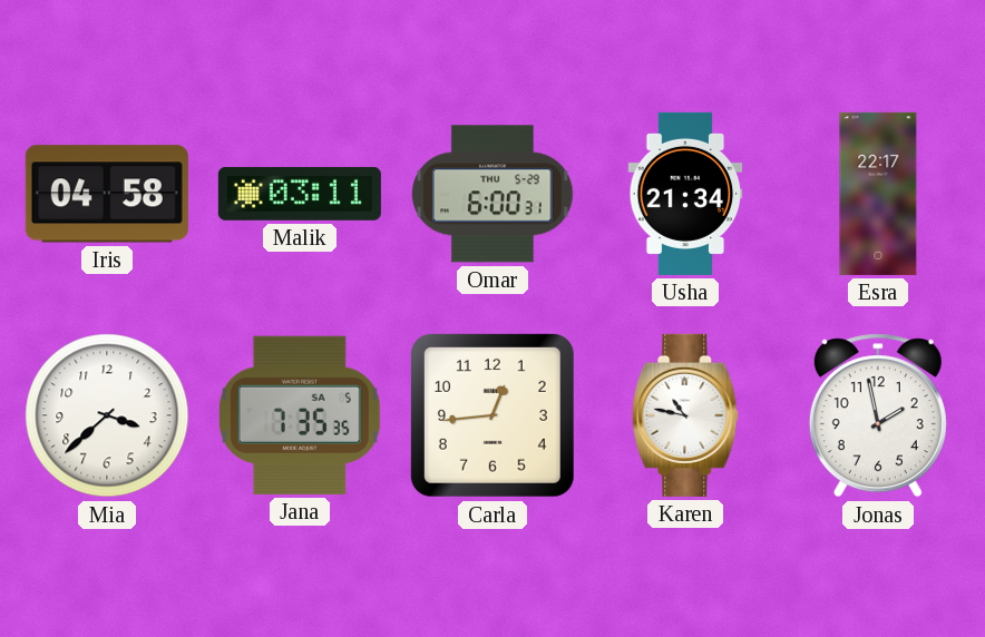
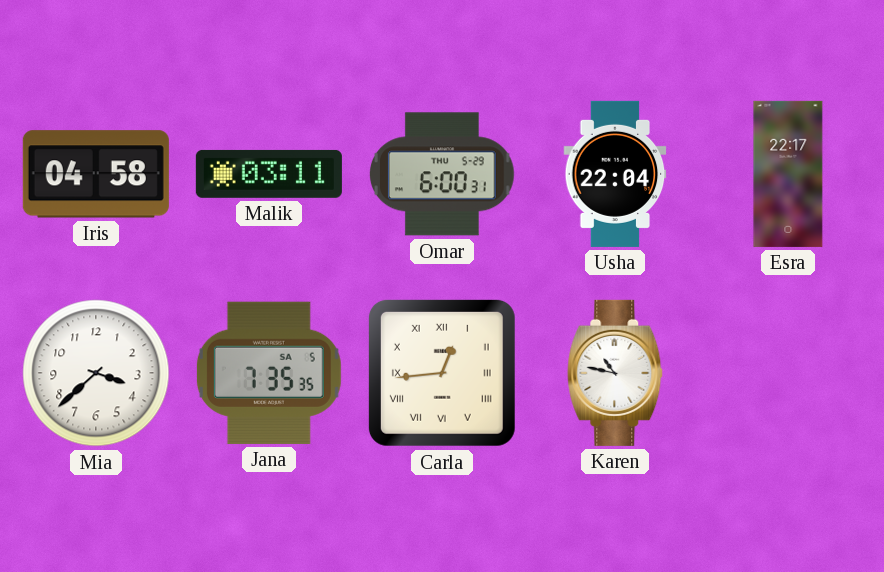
Usha: 21:34 -> 22:04 (615, 174)
Carla numerals: Arabic -> Roman (442, 373)
Jonas: 1:58 -> none (878, 415)
